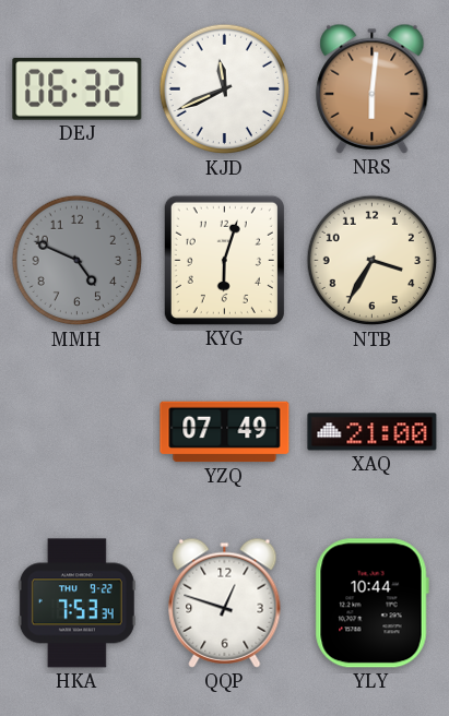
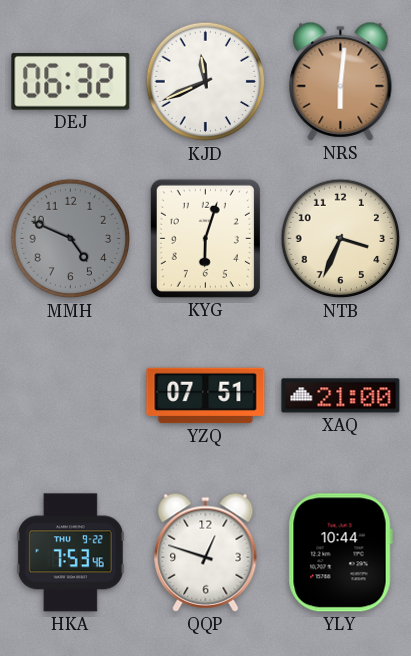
NTB: 3:35 -> 3:34 (341, 239)
YZQ: 07:49 -> 07:51 (206, 396)
HKA: 7:53:34 -> 7:53:46 (70, 553)
